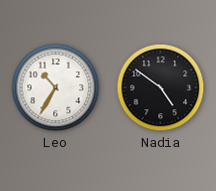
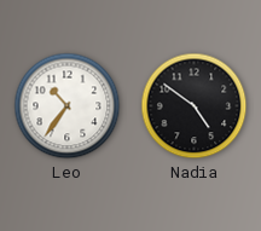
Leo: 10:35 -> 10:36 (68, 106)
